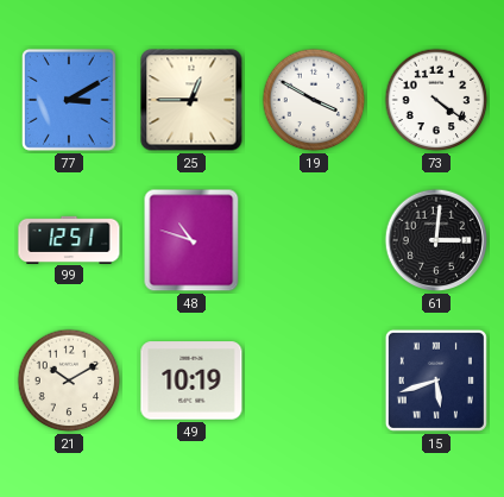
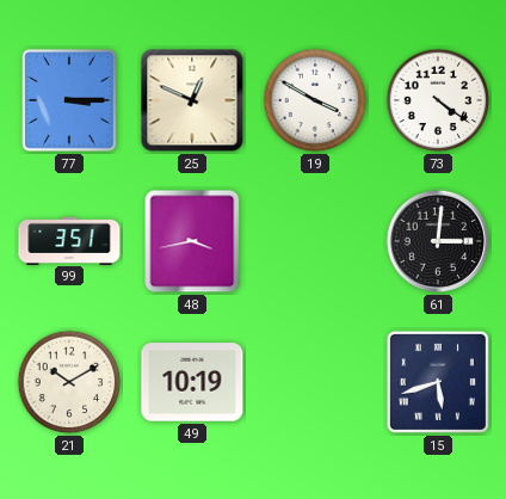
77: 3:10 -> 3:15 (69, 100)
25: 12:45 -> 12:49 (192, 100)
99: 12:51 -> 3:51 (69, 240)
48: 10:48 -> 3:43 (192, 241)
